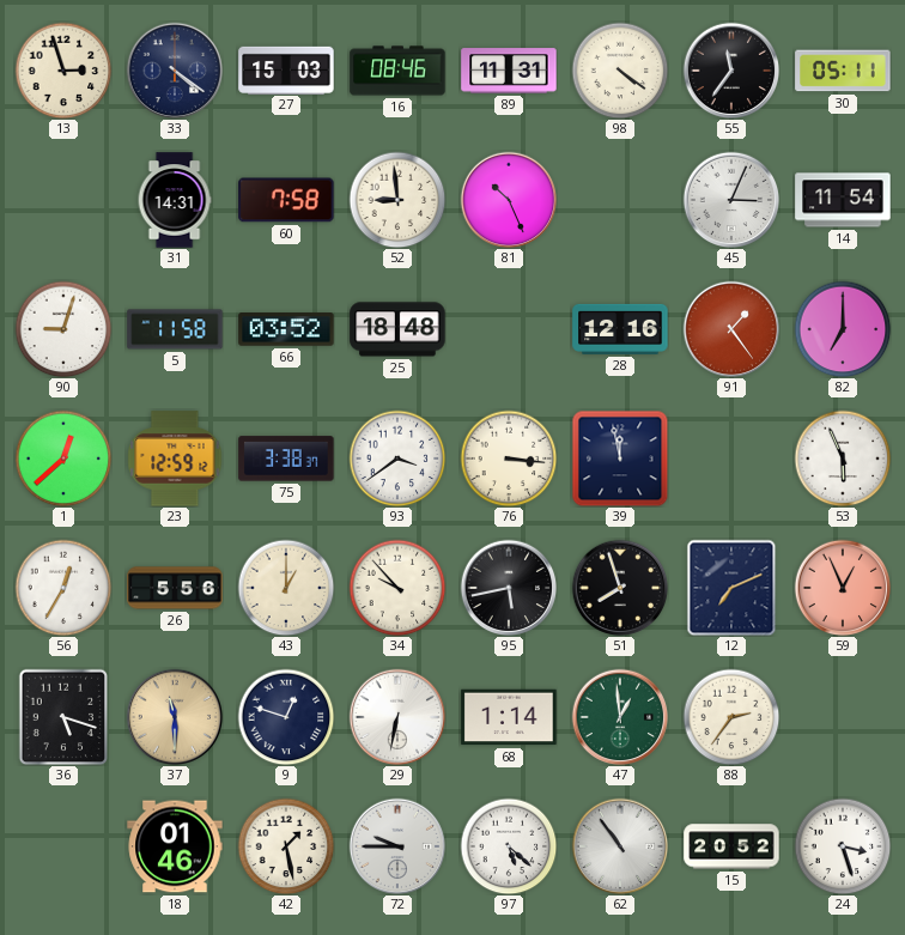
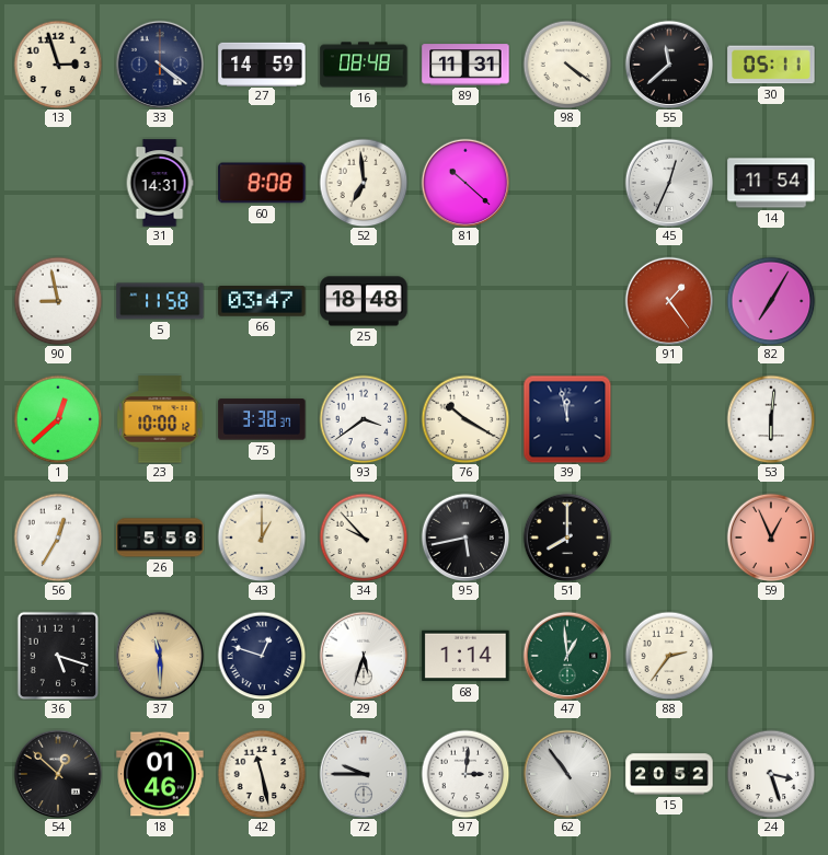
27: 15:03 -> 14:59 (262, 63)
16: 08:46 -> 08:48 (364, 65)
55: 11:36 -> 11:38 (669, 65)
60: 7:58 -> 8:08 (262, 183)
52: 8:59 -> 6:59 (364, 183)
81: 10:26 -> 10:22 (465, 183)
45: 3:04 -> 12:34 (669, 183)
90: 9:03 -> 8:58 (58, 301)
66: 03:52 -> 03:47 (262, 301)
28: 12:16 -> none (620, 329)
82: 7:00 -> 7:05 (771, 301)
23: 12:59 -> 10:00 (160, 419)
76: 3:16 -> 10:20 (465, 419)
53: 5:56 -> 6:01 (771, 419)
51: 7:57 -> 8:00 (567, 538)
12: 7:11 -> none (731, 588)
29: 6:32 -> 5:33 (364, 656)
54: none -> 12:52 (58, 774)
42: 1:28 -> 11:28 (262, 774)
97: 5:22 -> 3:01 (465, 774)
